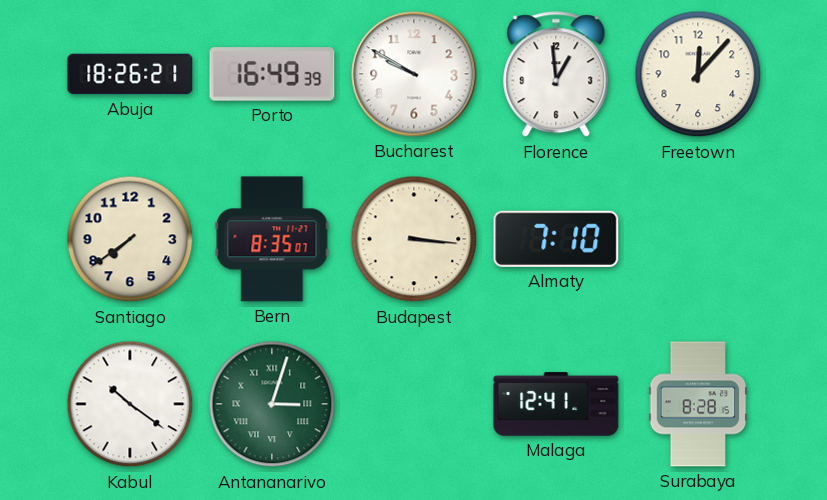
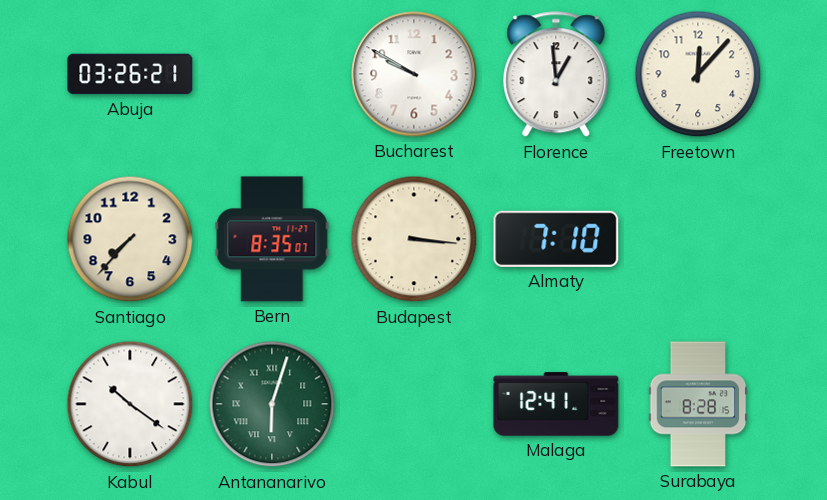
Abuja: 18:26 -> 03:26 (130, 74)
Porto: 16:49 -> none (272, 74)
Santiago: 7:39 -> 7:37 (130, 239)
Antananarivo: 3:03 -> 6:03 (272, 404)
